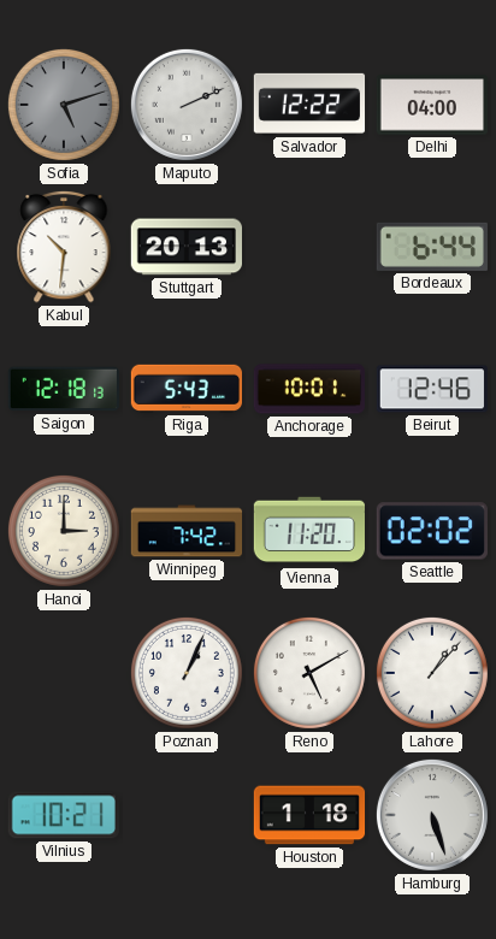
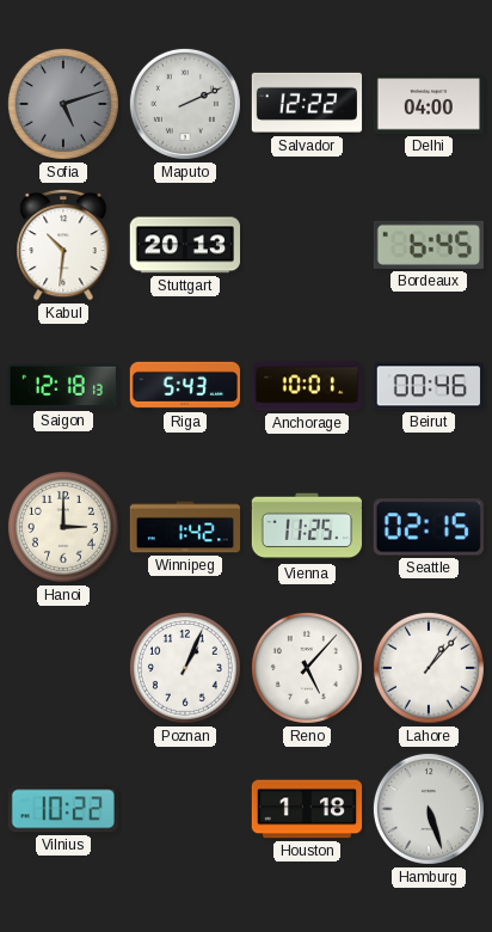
Bordeaux: 6:44 -> 6:45 (429, 245)
Beirut: 12:46 -> 00:46 (429, 386)
Winnipeg: 7:42 -> 1:42 (185, 527)
Vienna: 11:20 -> 11:25 (306, 527)
Seattle: 02:02 -> 02:15 (429, 527)
Reno: 5:10 -> 5:07 (307, 668)
Vilnius: 10:21 -> 10:22 (63, 809)
